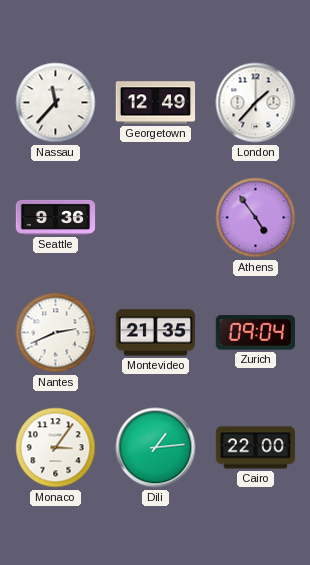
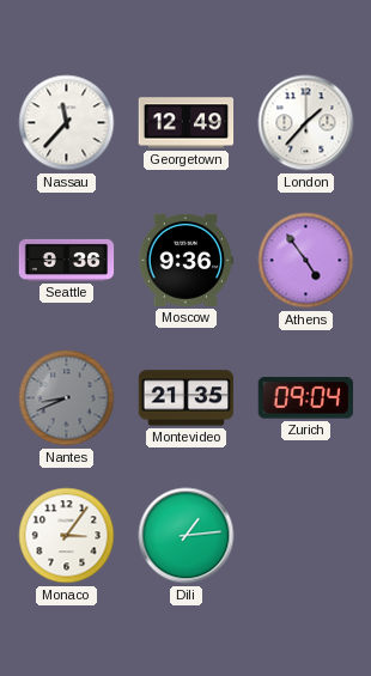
Moscow: none -> 9:36 (187, 260)
Nantes: 2:41 -> 8:41 (67, 398)
Nantes dial: white -> grey (67, 398)
Cairo: 22:00 -> none (256, 448)
